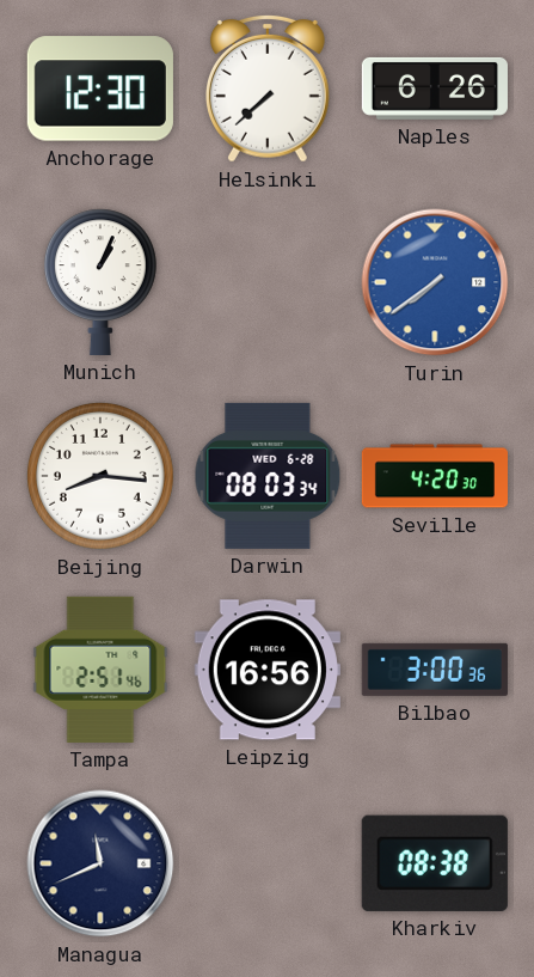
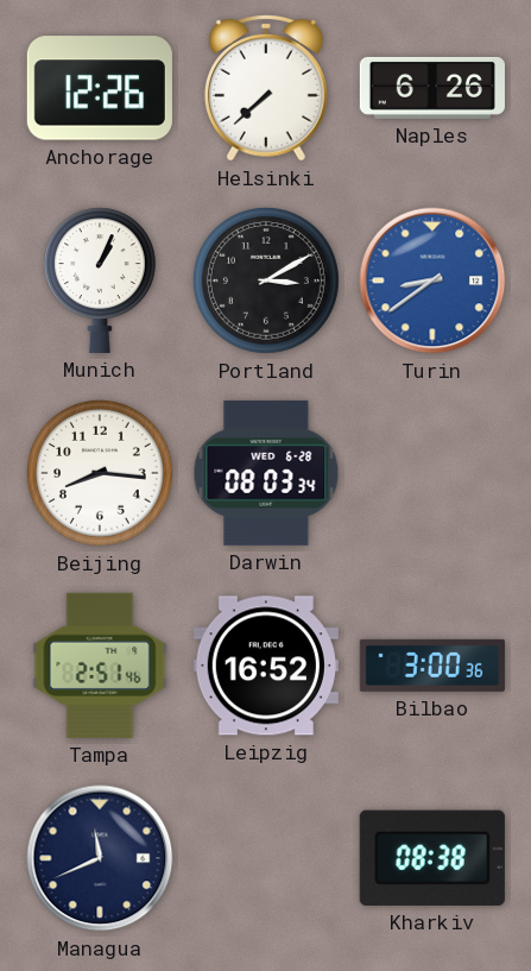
Anchorage: 12:30 -> 12:26 (100, 88)
Portland: none -> 3:10 (266, 280)
Turin: 7:39 -> 8:39 (432, 280)
Seville: 4:20 -> none (434, 476)
Leipzig: 16:56 -> 16:52 (266, 666)
